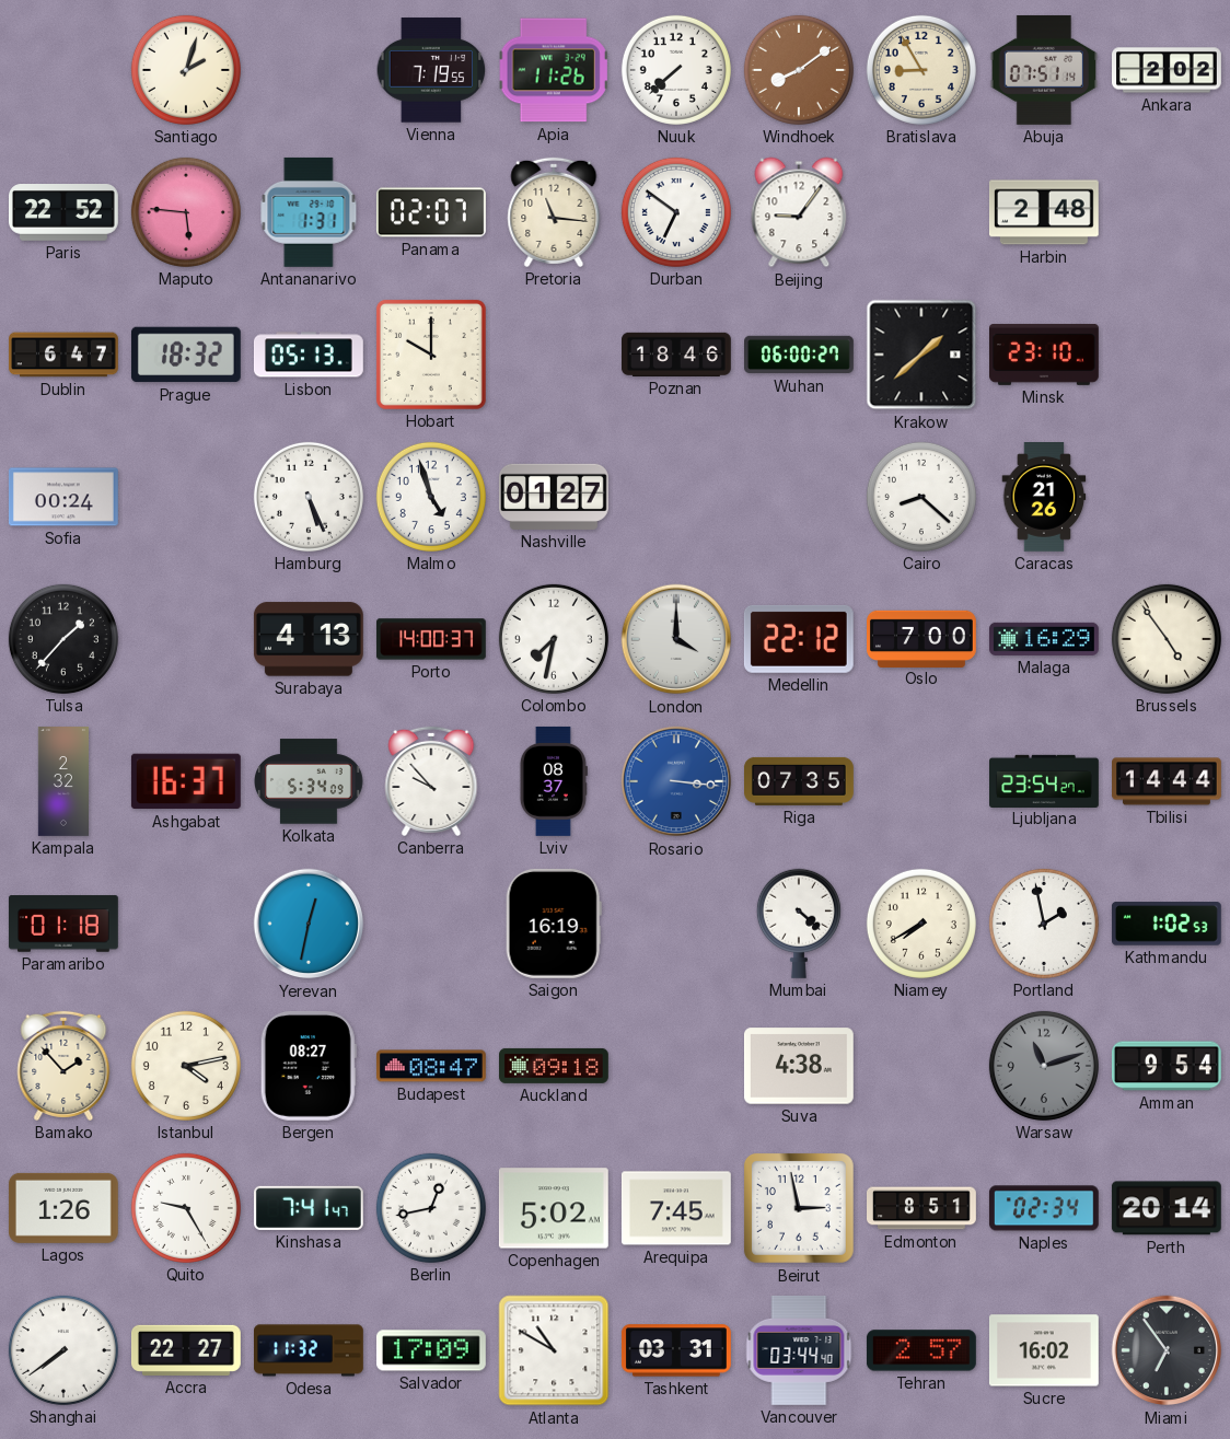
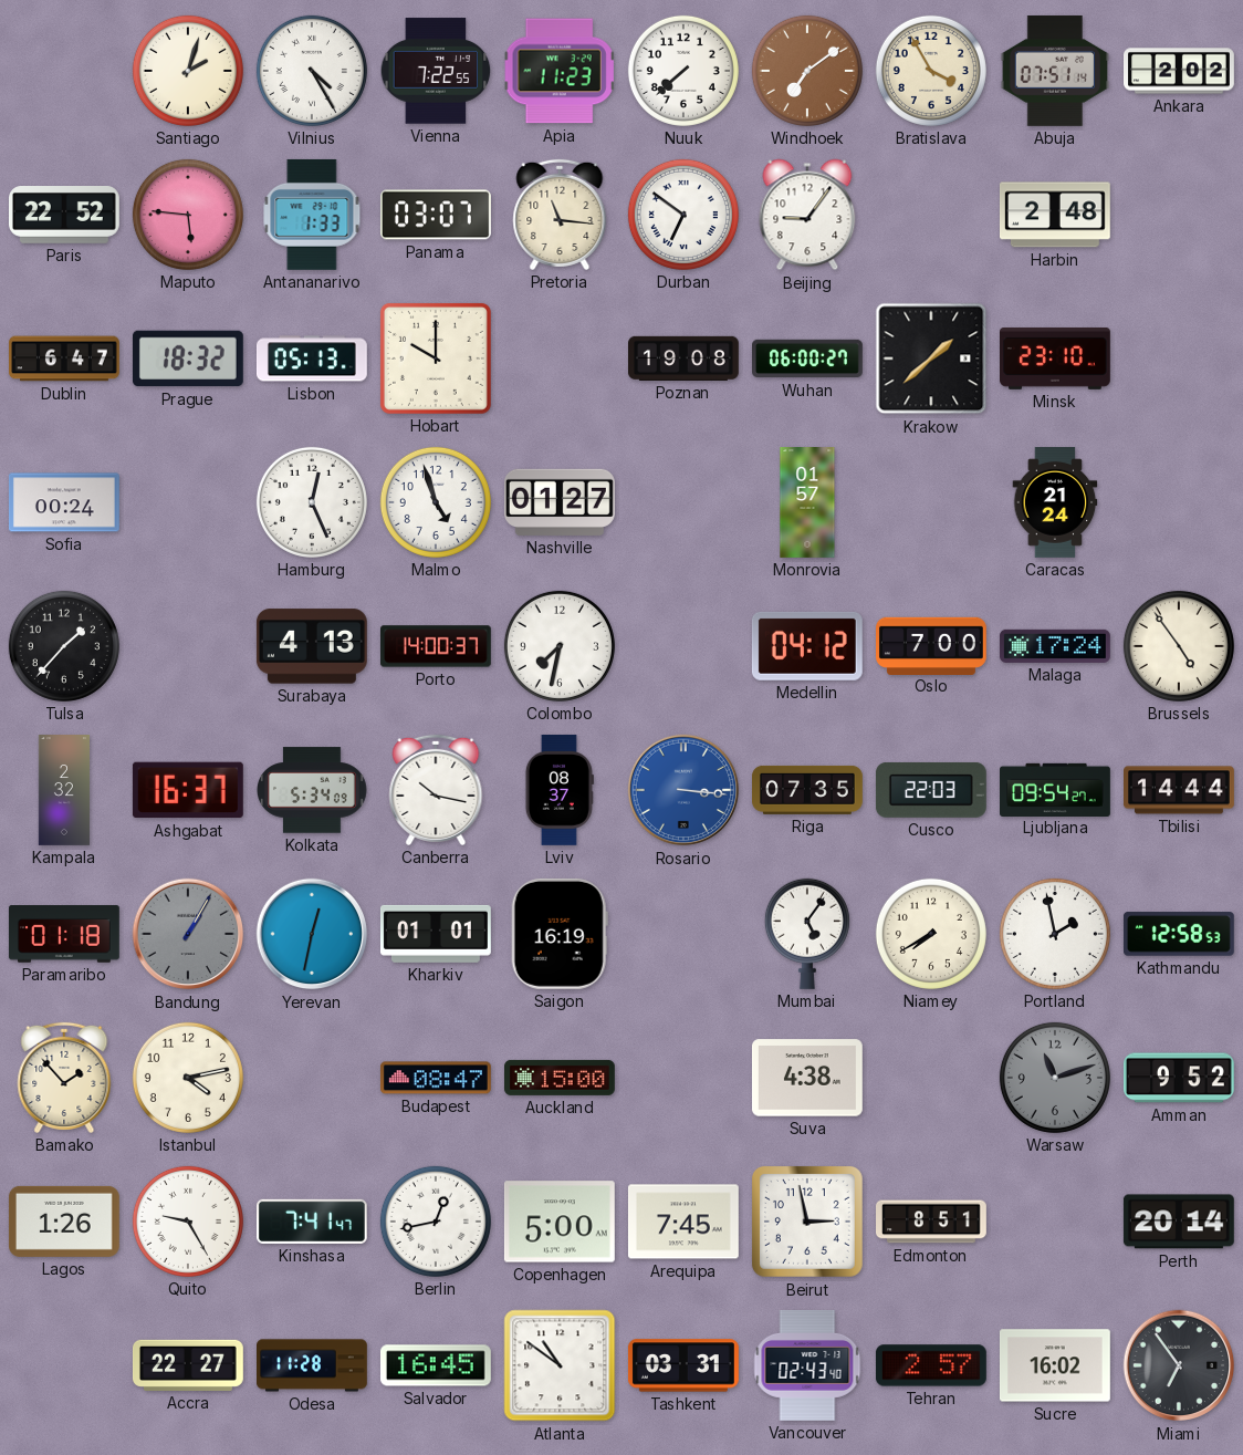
Vilnius: none -> 4:25 (312, 71)
Vienna: 7:19 -> 7:22 (436, 71)
Apia: 11:26 -> 11:23 (560, 71)
Windhoek: 8:09 -> 7:09 (807, 71)
Bratislava: 8:55 -> 3:55 (931, 71)
Antananarivo: 1:31 -> 1:33 (312, 215)
Panama: 02:07 -> 03:07 (436, 215)
Poznan: 18:46 -> 19:08 (685, 358)
Hamburg: 5:26 -> 12:26 (312, 502)
Monrovia: none -> 01:57 (807, 503)
Cairo: 8:22 -> none (921, 497)
Caracas: 21:26 -> 21:24 (1055, 503)
London: 4:00 -> none (676, 639)
Medellin: 22:12 -> 04:12 (807, 646)
Malaga: 16:29 -> 17:24 (1055, 646)
Canberra: 9:53 -> 10:17 (436, 790)
Cusco: none -> 22:03 (931, 790)
Ljubljana: 23:54 -> 09:54 (1056, 789)
Bandung: none -> 1:05 (188, 934)
Kharkiv: none -> 01:01 (436, 934)
Mumbai: 4:22 -> 5:06 (807, 934)
Kathmandu: 1:02 -> 12:58 (1179, 934)
Bergen: 08:27 -> none (309, 1066)
Auckland: 09:18 -> 15:00 (561, 1078)
Amman: 9:54 -> 9:52 (1180, 1078)
Copenhagen: 5:02 -> 5:00 (560, 1222)
Naples: 02:34 -> none (1044, 1208)
Shanghai: 7:39 -> none (63, 1350)
Odesa: 11:32 -> 11:28 (313, 1365)
Salvador: 17:09 -> 16:45 (436, 1365)
Atlanta: 10:50 -> 10:51 (560, 1365)
Vancouver: 03:44 -> 02:43 (807, 1365)
